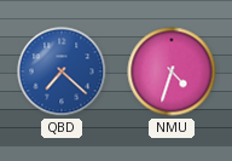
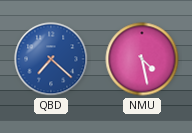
NMU: 4:33 -> 4:28 (142, 59)
